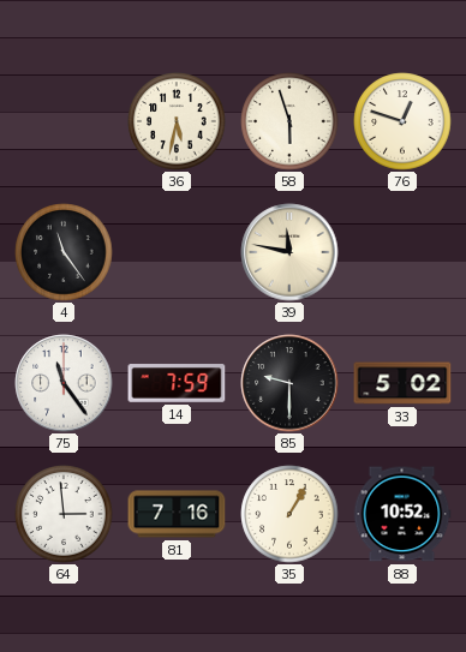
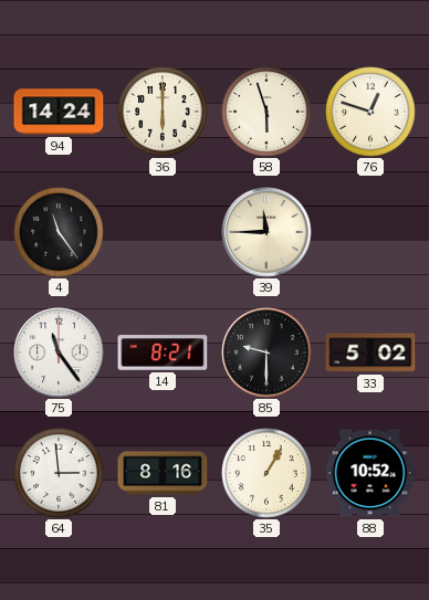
94: none -> 14:24 (59, 112)
36: 5:32 -> 6:00 (163, 112)
39: 11:47 -> 11:45 (266, 232)
14: 7:59 -> 8:21 (163, 352)
81: 7:16 -> 8:16 (163, 473)
